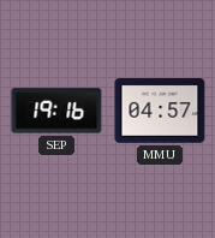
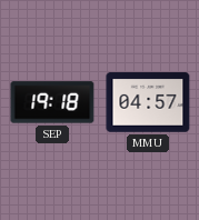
SEP: 19:16 -> 19:18 (52, 102)
